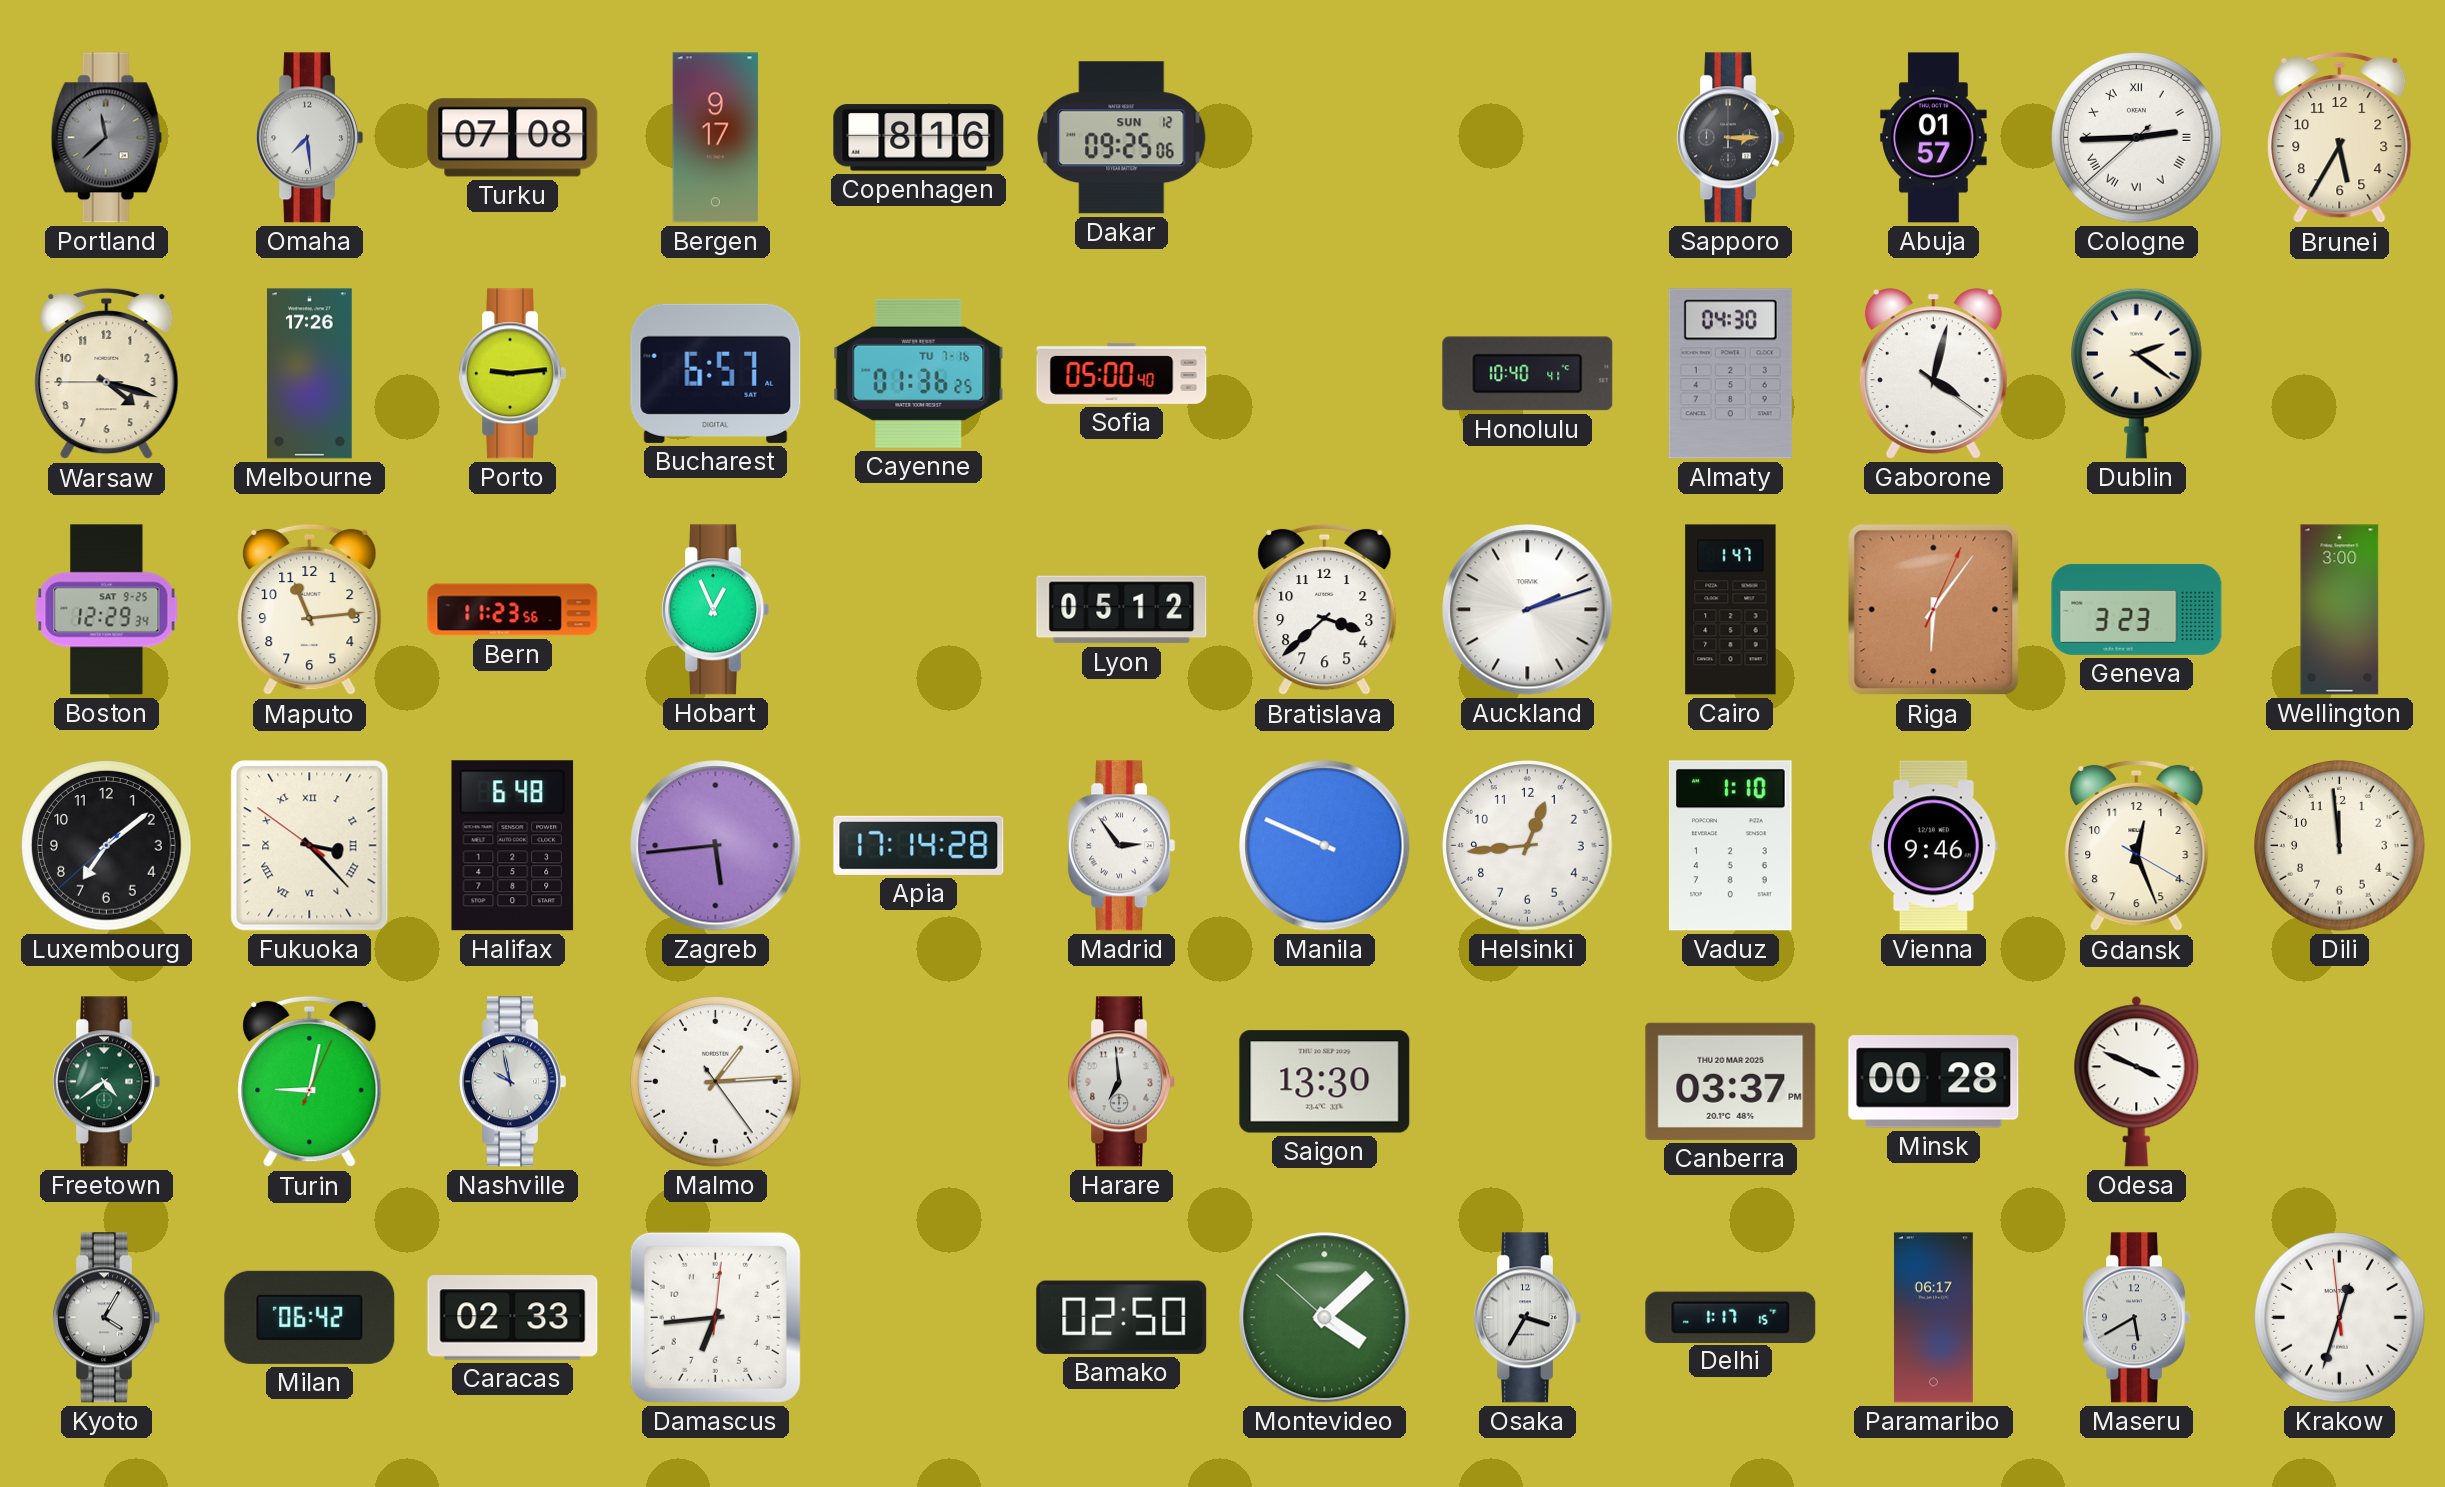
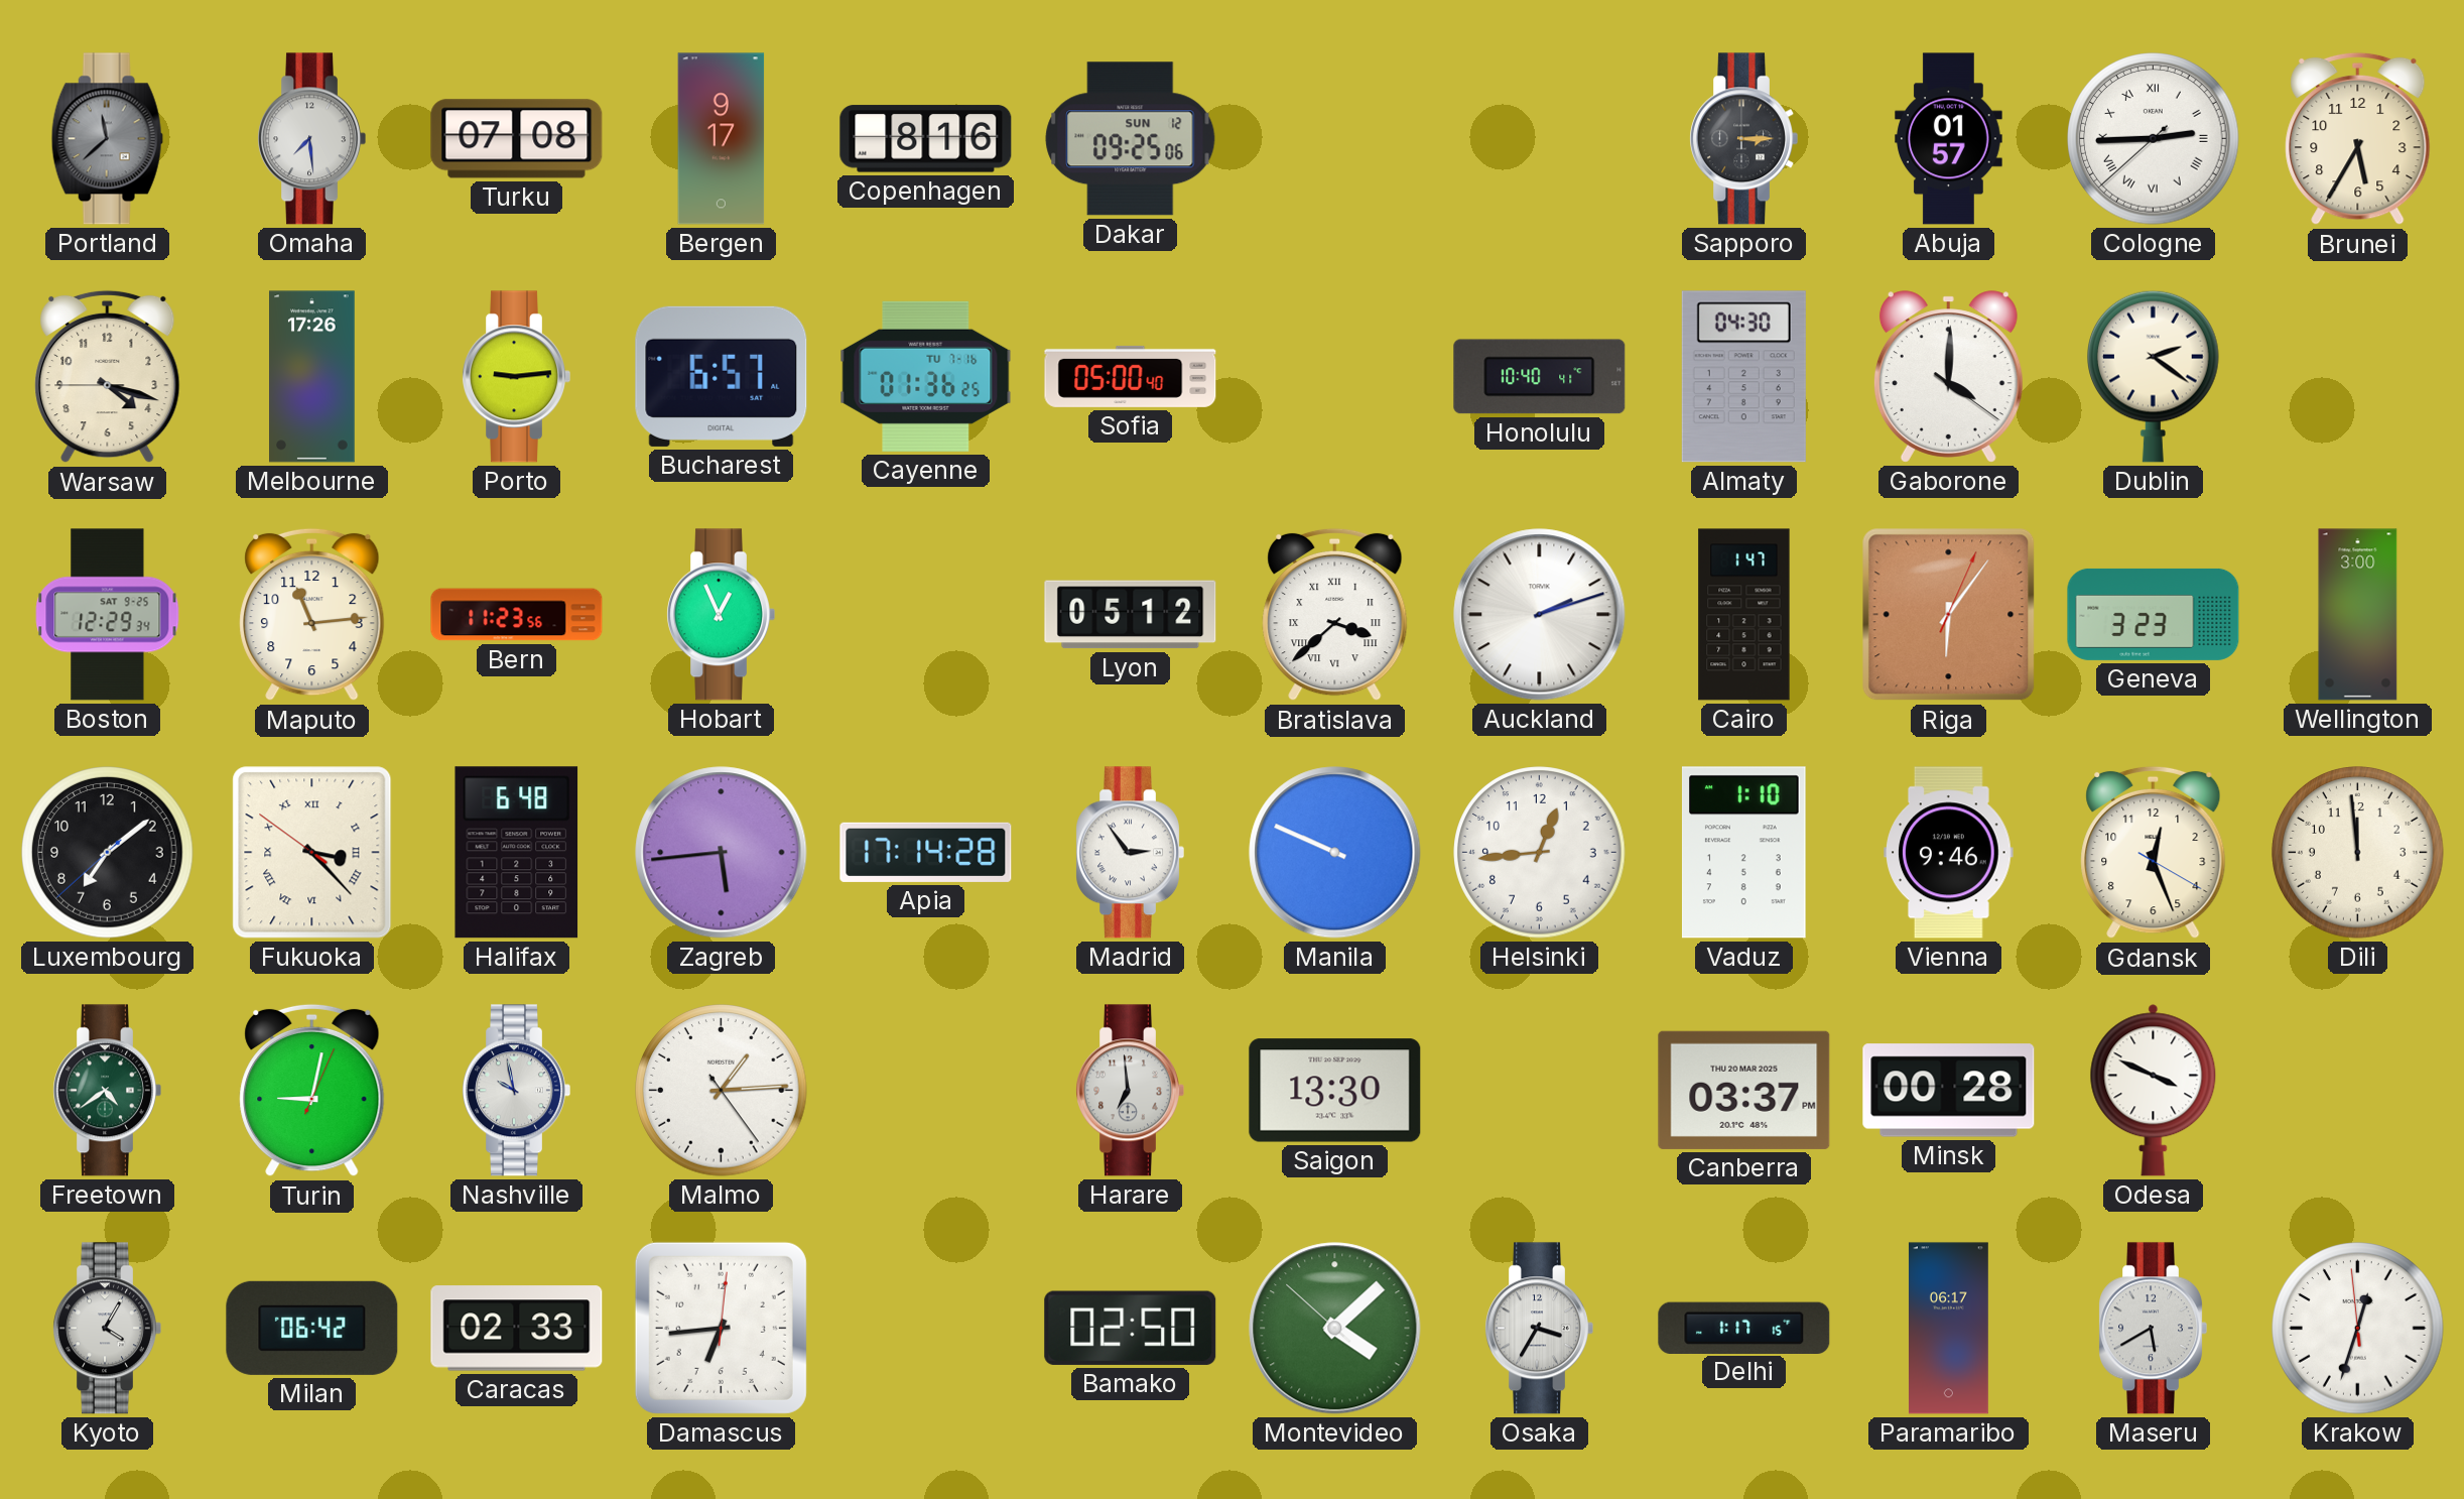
Gaborone: 4:02 -> 4:00 (1948, 377)
Bratislava numerals: Arabic -> Roman (1335, 615)
